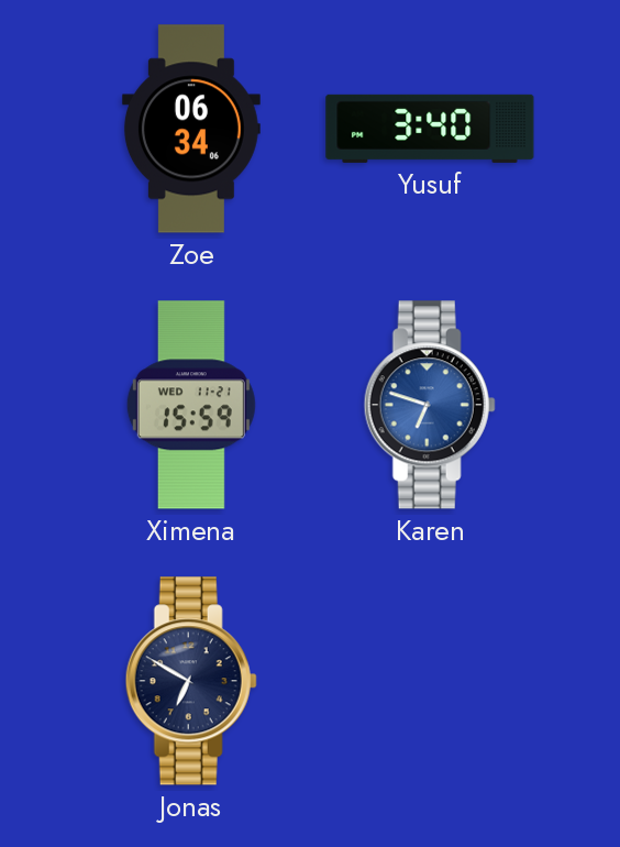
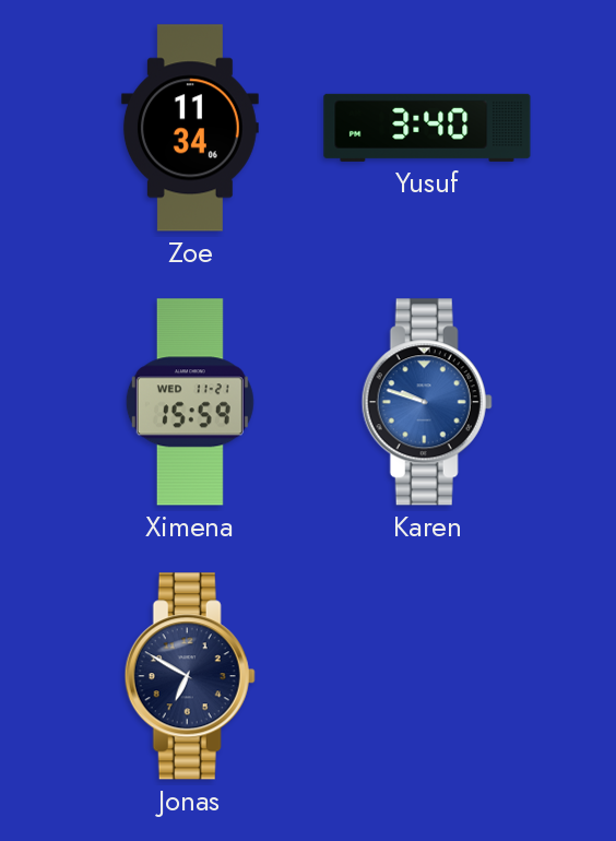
Zoe: 06:34 -> 11:34 (190, 128)
Karen: 6:48 -> 9:48 (427, 402)
